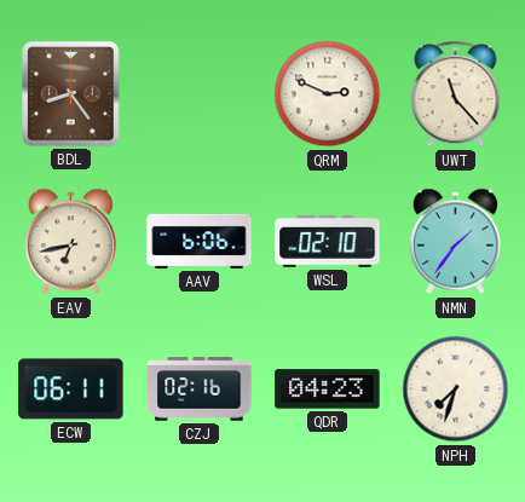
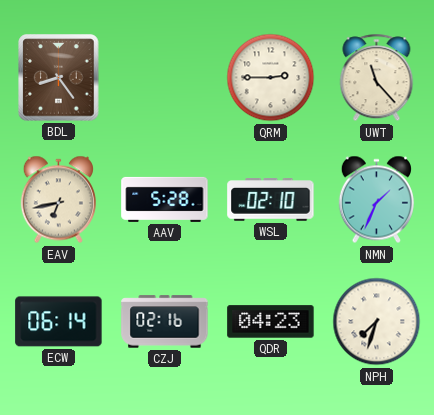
QRM: 2:49 -> 2:45 (271, 78)
AAV: 6:06 -> 5:28 (165, 199)
NMN: 1:36 -> 1:34 (376, 200)
ECW: 06:11 -> 06:14 (59, 322)
